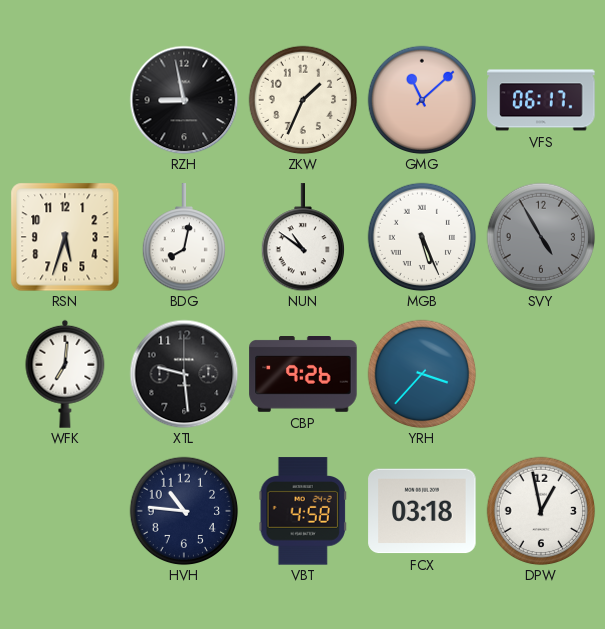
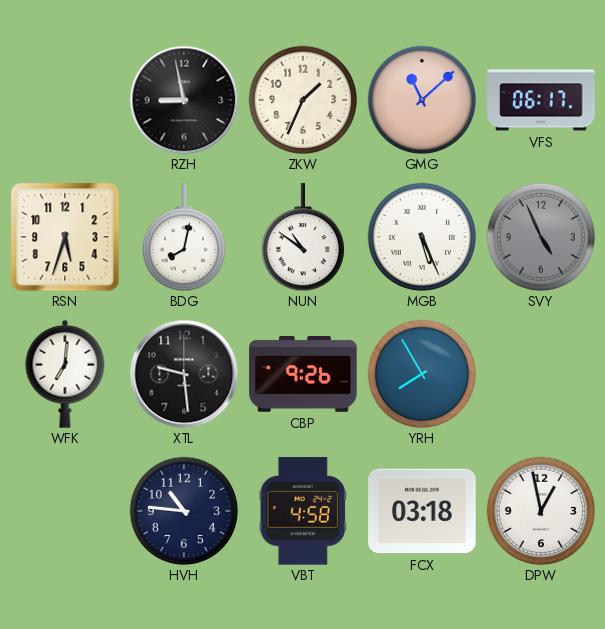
SVY: 4:55 -> 4:56 (541, 237)
YRH: 3:37 -> 7:55 (422, 374)
